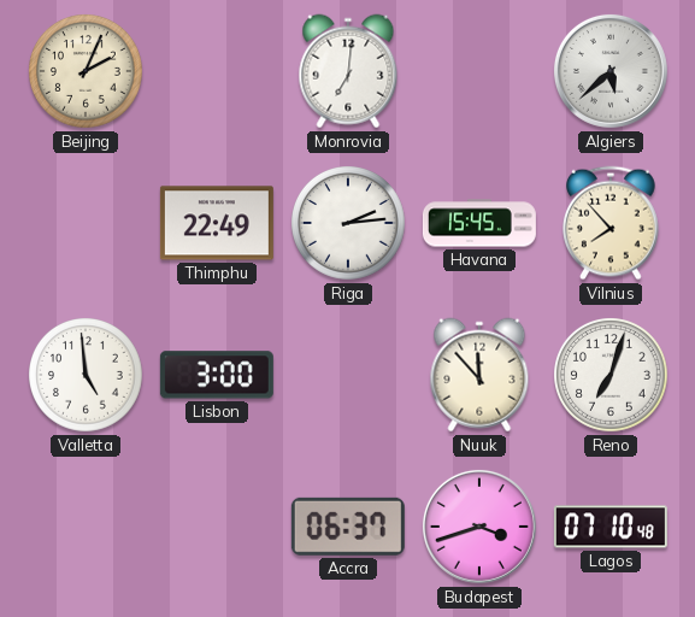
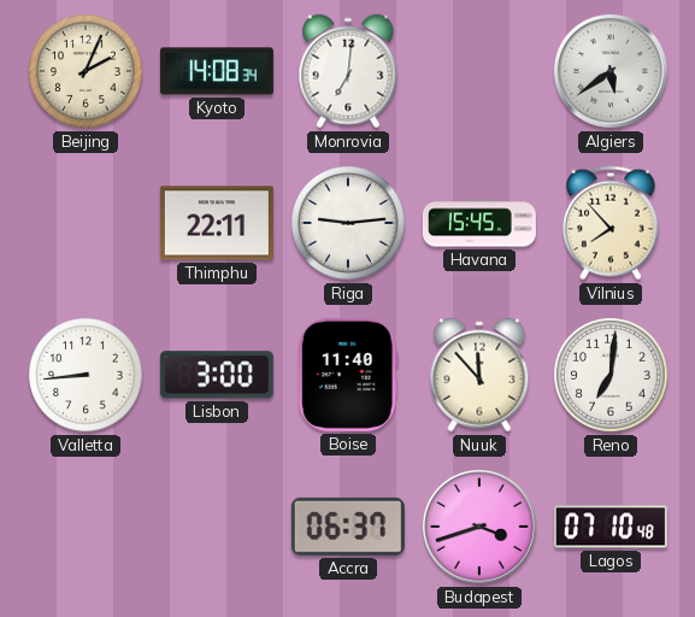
Kyoto: none -> 14:08 (217, 71)
Algiers: 5:38 -> 5:39 (611, 71)
Thimphu: 22:49 -> 22:11 (217, 223)
Riga: 2:14 -> 9:14 (349, 224)
Valletta: 4:59 -> 8:44 (87, 376)
Boise: none -> 11:40 (348, 375)
Reno: 7:03 -> 7:01 (612, 376)
